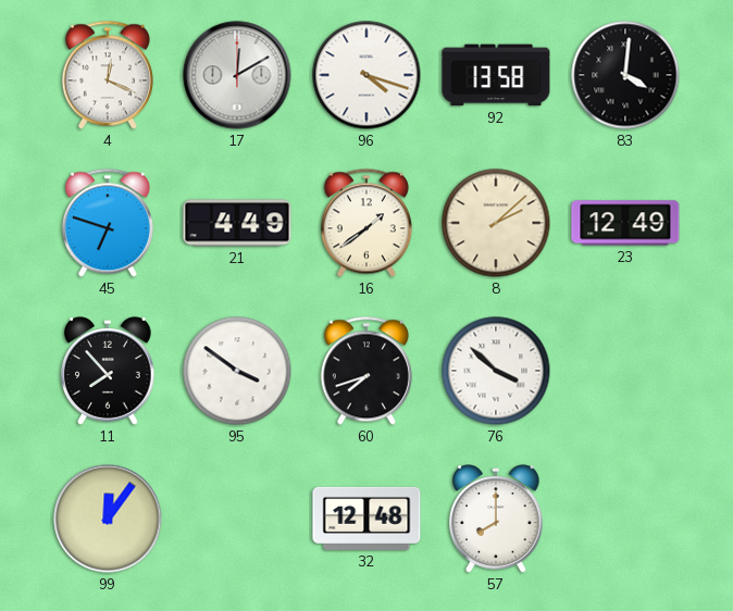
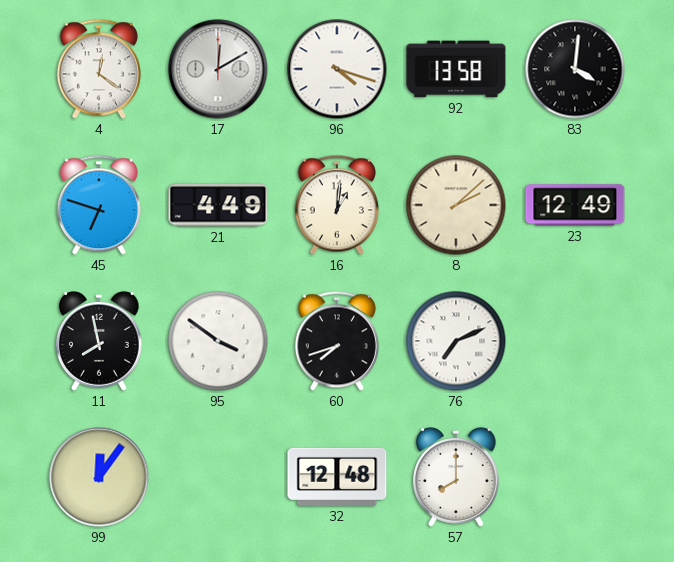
4: 12:19 -> 12:21 (99, 69)
16: 1:39 -> 1:01 (337, 205)
11: 7:53 -> 7:58 (100, 341)
76: 3:52 -> 7:11 (456, 341)
